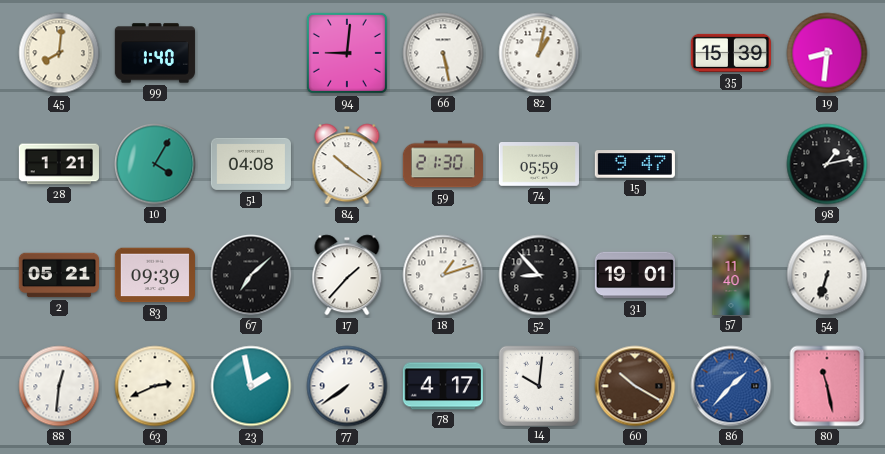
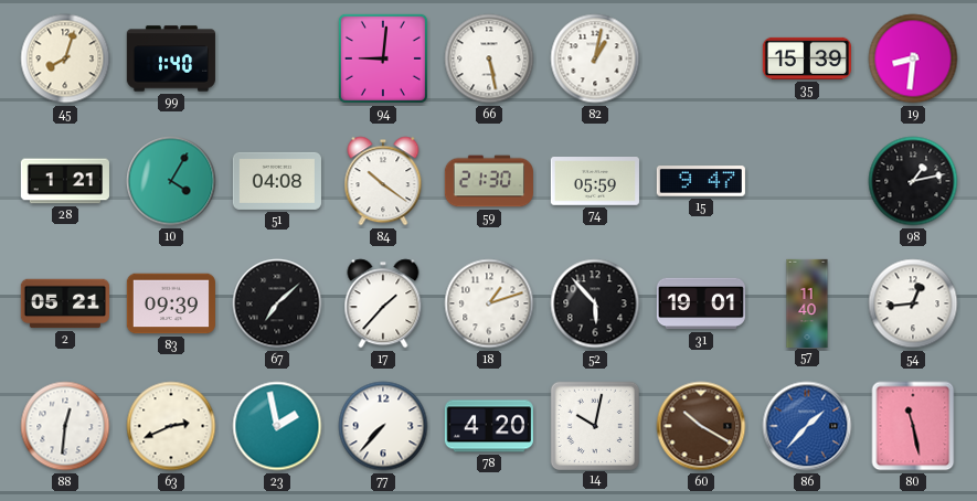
45: 8:01 -> 8:03 (65, 58)
52: 8:53 -> 5:53 (595, 303)
54: 6:33 -> 12:44 (913, 303)
77: 7:39 -> 7:37 (383, 426)
78: 4:17 -> 4:20 (489, 426)
14: 10:01 -> 10:02 (594, 425)
